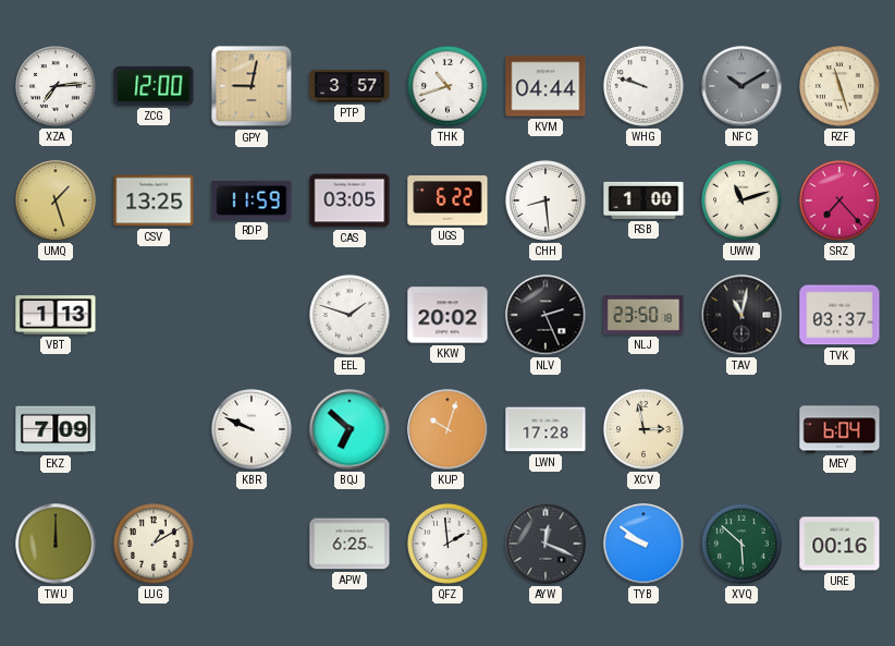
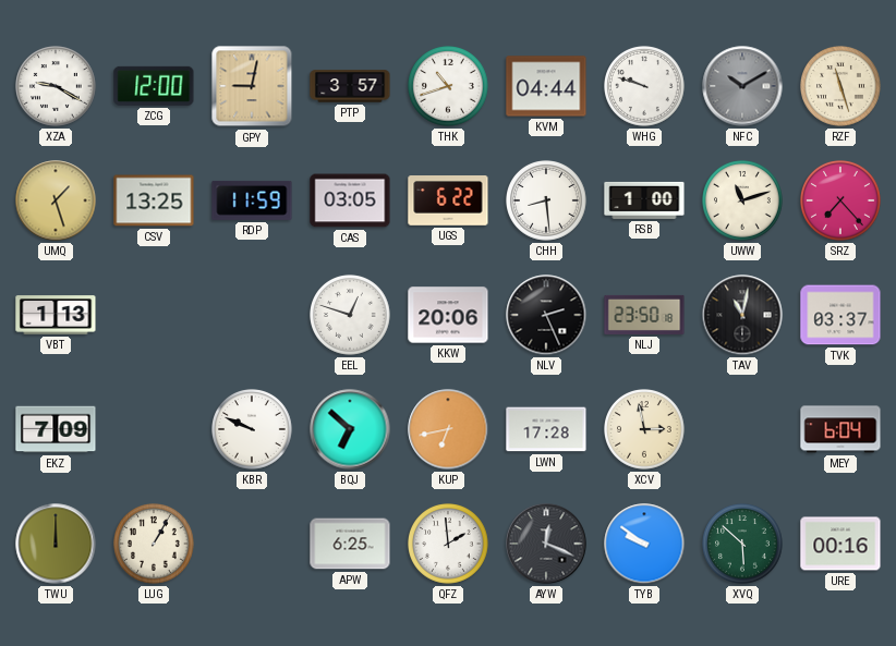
XZA: 7:14 -> 9:20 (56, 86)
EEL: 1:48 -> 12:48 (350, 315)
KKW: 20:02 -> 20:06 (448, 315)
KUP: 10:03 -> 6:43 (448, 429)
LUG: 1:10 -> 1:05 (154, 544)
